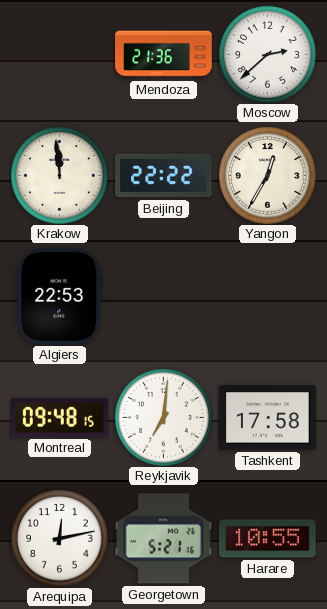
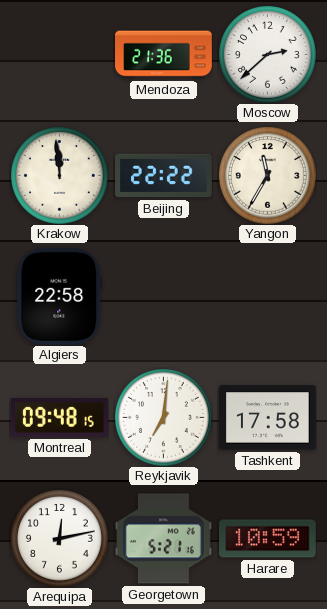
Yangon: 12:35 -> 11:35 (268, 176)
Algiers: 22:53 -> 22:58 (60, 297)
Harare: 10:55 -> 10:59 (268, 539)
